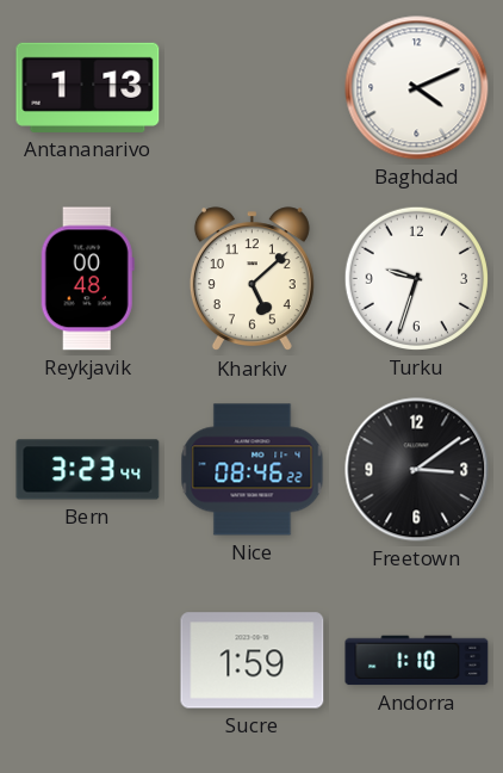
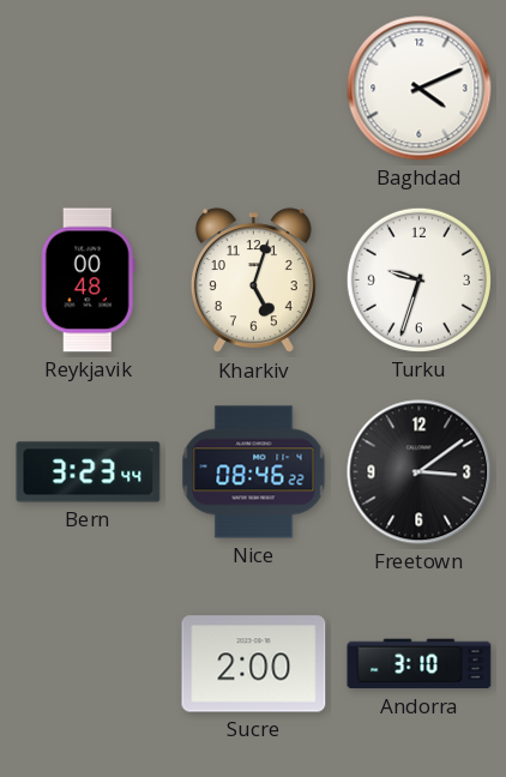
Antananarivo: 1:13 -> none (88, 87)
Kharkiv: 5:08 -> 5:03 (253, 281)
Sucre: 1:59 -> 2:00 (254, 664)
Andorra: 1:10 -> 3:10 (420, 664)
